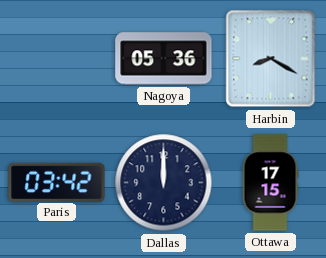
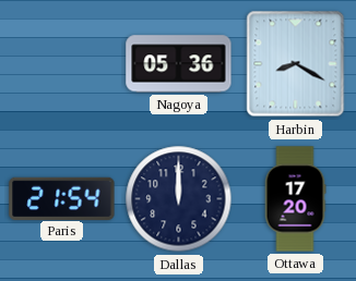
Paris: 03:42 -> 21:54 (62, 198)
Ottawa: 17:15 -> 17:20 (295, 199)
